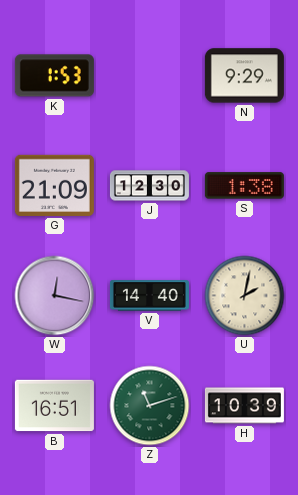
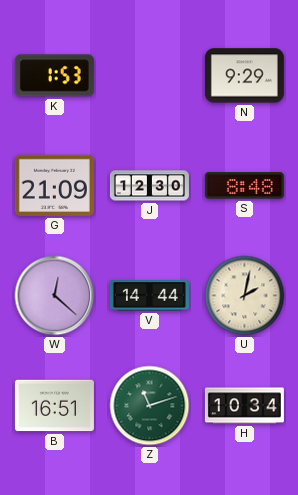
S: 1:38 -> 8:48 (244, 186)
W: 12:17 -> 12:22 (55, 296)
V: 14:40 -> 14:44 (149, 296)
H: 10:39 -> 10:34 (244, 406)
